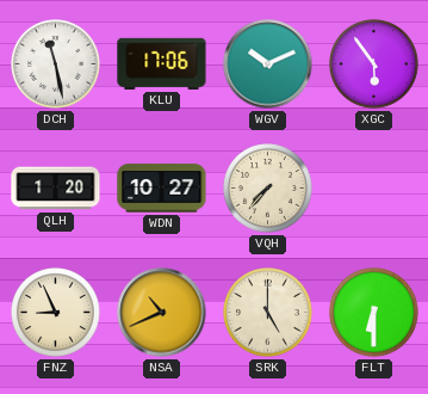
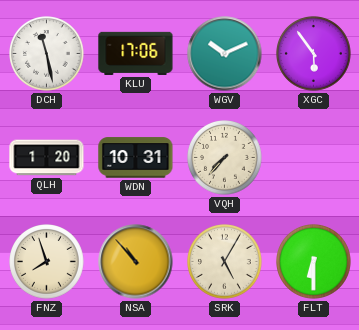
WDN: 10:27 -> 10:31 (136, 158)
FNZ: 8:56 -> 7:57 (47, 262)
NSA: 10:41 -> 10:53 (136, 262)
SRK: 5:00 -> 5:05 (225, 262)
